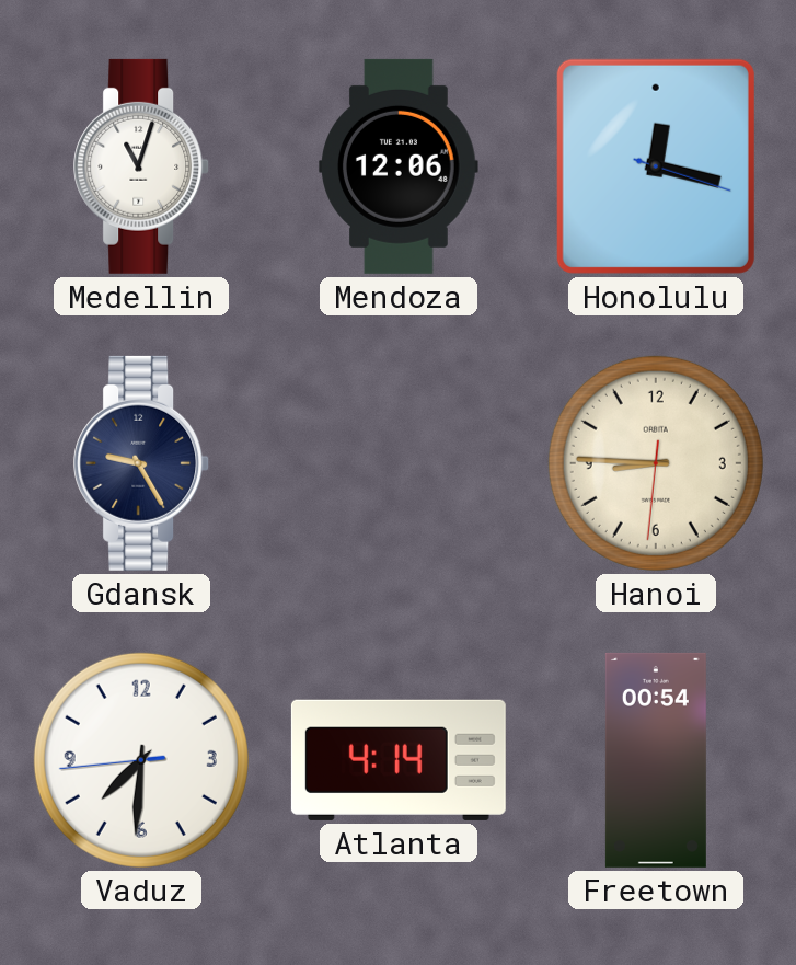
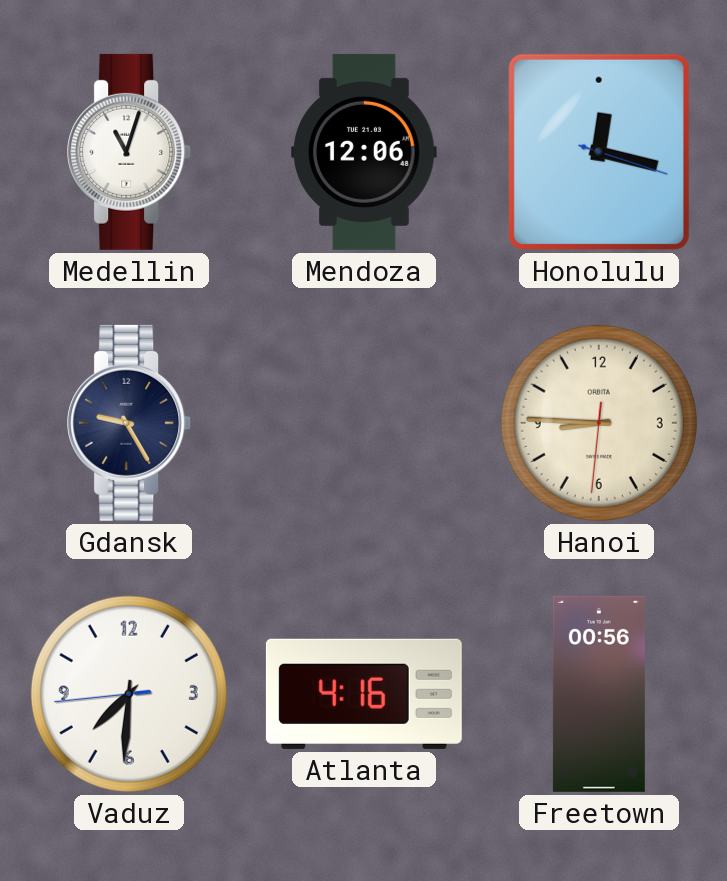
Atlanta: 4:14 -> 4:16 (364, 694)
Freetown: 00:54 -> 00:56 (599, 694)
